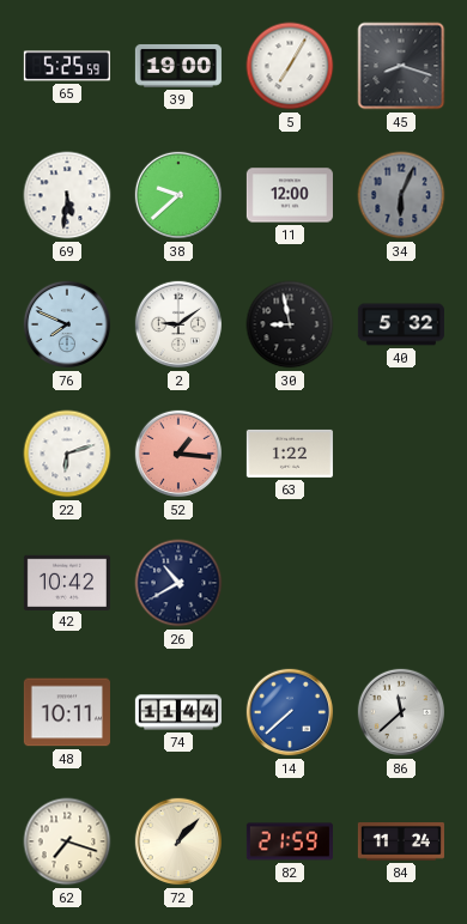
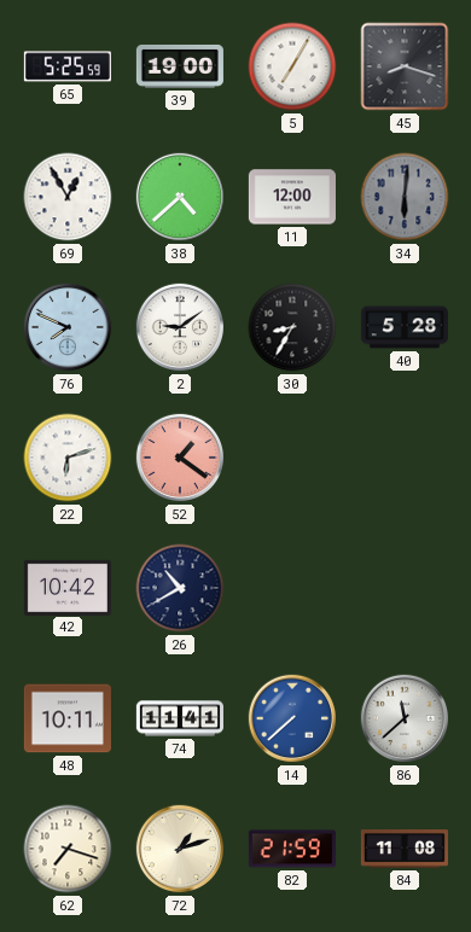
69: 5:31 -> 12:55 (68, 197)
38: 9:38 -> 4:38 (180, 197)
34: 6:04 -> 6:01 (405, 197)
30: 8:58 -> 8:35 (292, 327)
40: 5:32 -> 5:28 (405, 327)
52: 1:16 -> 1:21 (180, 458)
63: 1:22 -> none (290, 454)
74: 11:44 -> 11:41 (180, 718)
72: 1:07 -> 1:12 (180, 849)
84: 11:24 -> 11:08 (405, 850)
